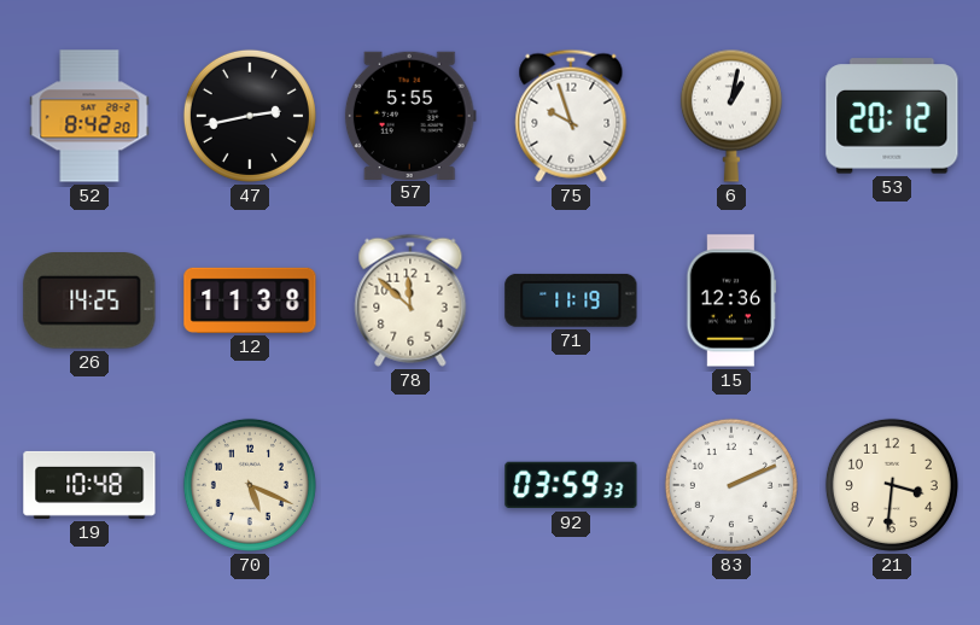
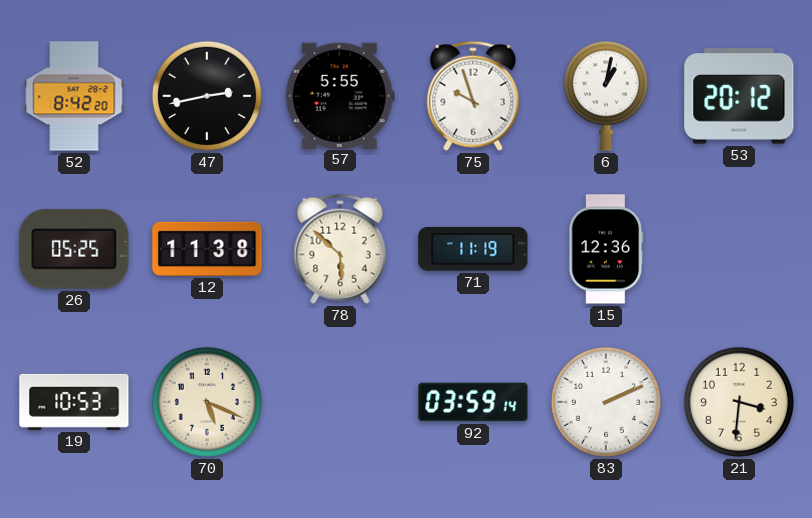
26: 14:25 -> 05:25 (74, 250)
78: 11:52 -> 5:52 (340, 249)
19: 10:48 -> 10:53 (74, 402)
92: 03:59:33 -> 03:59:14 (473, 402)
